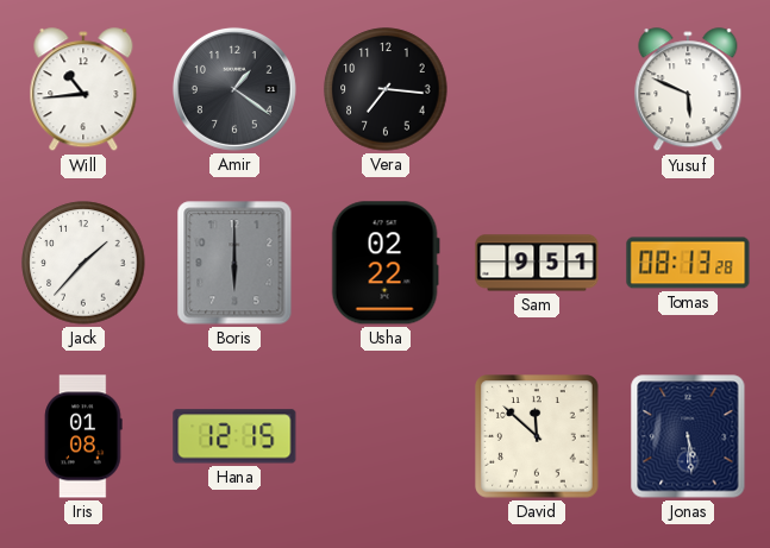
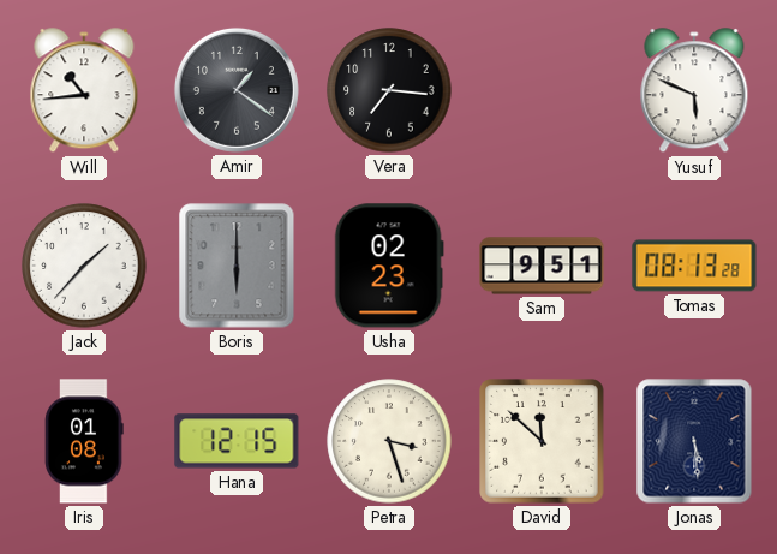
Usha: 02:22 -> 02:23 (389, 266)
Petra: none -> 3:27 (389, 441)
